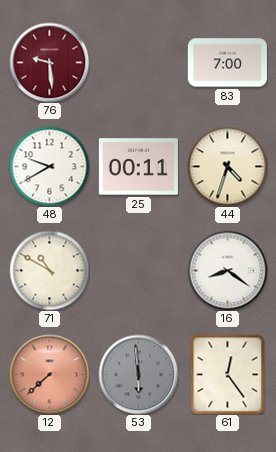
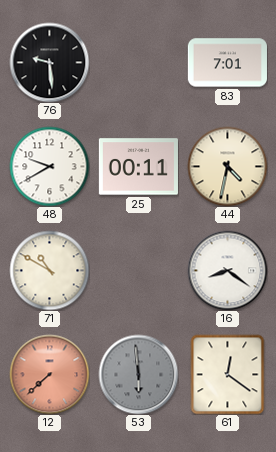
76 dial: burgundy -> black (49, 62)
83: 7:00 -> 7:01 (227, 63)
44: 4:33 -> 4:32 (227, 166)
61: 12:24 -> 12:21 (228, 374)
